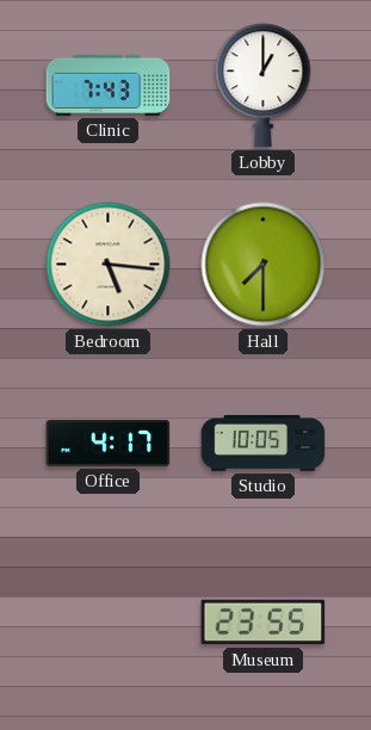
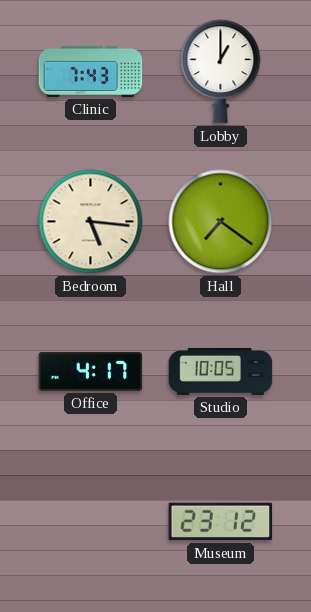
Hall: 7:30 -> 7:21 (221, 222)
Museum: 23:55 -> 23:12 (221, 522)
